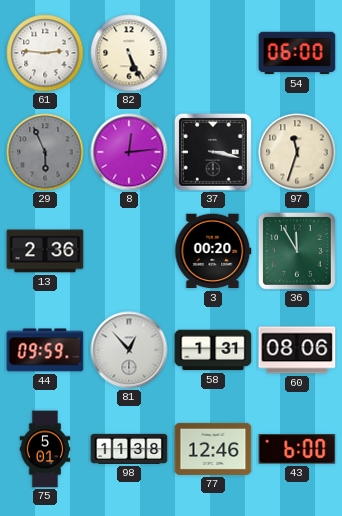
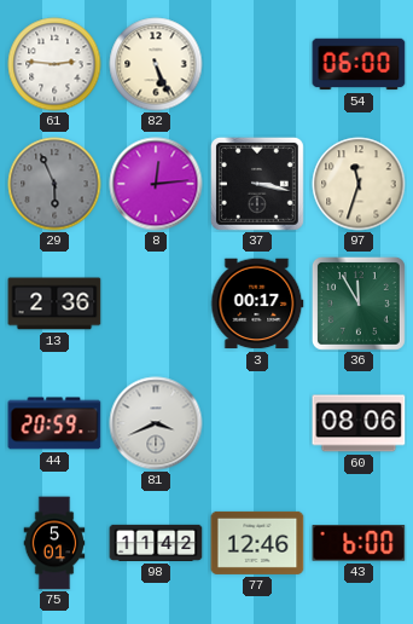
3: 00:20 -> 00:17 (257, 304)
44: 09:59 -> 20:59 (54, 423)
81: 12:53 -> 3:41 (156, 423)
58: 1:31 -> none (213, 350)
98: 11:38 -> 11:42 (156, 543)
